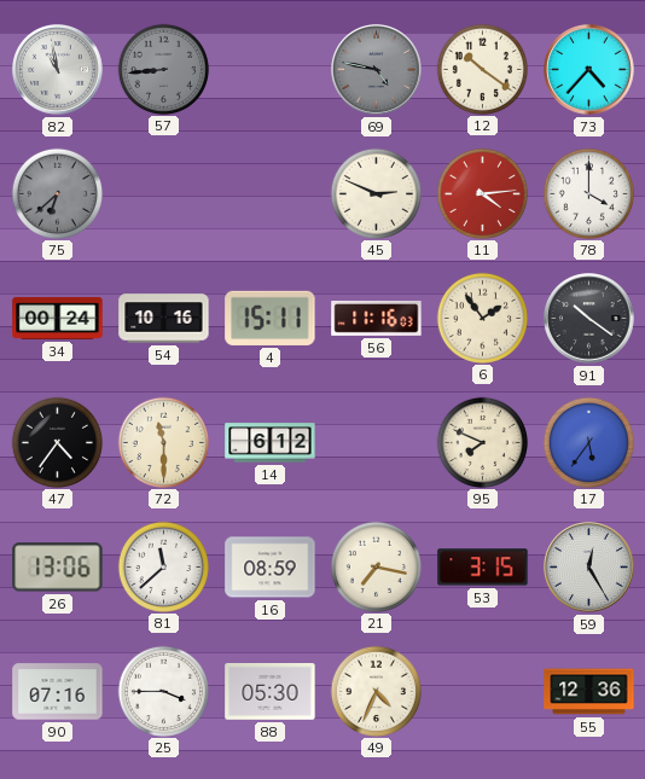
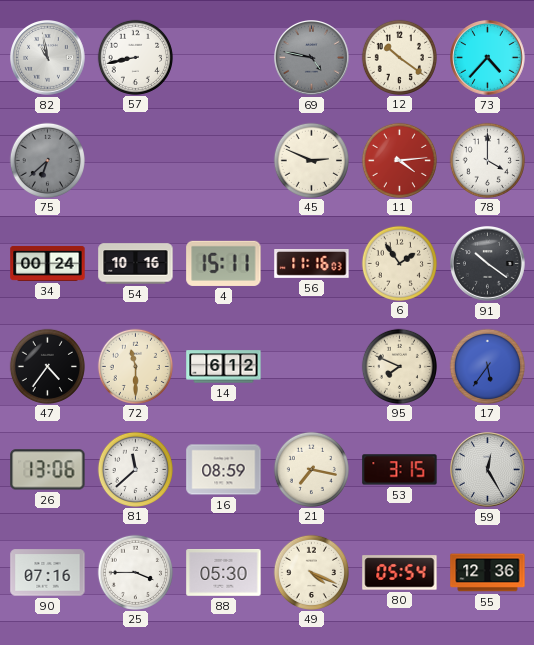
57: 8:44 -> 8:43 (135, 57)
57 dial: grey -> white (135, 57)
49: 4:34 -> 4:19 (311, 572)
80: none -> 05:54 (400, 573)
